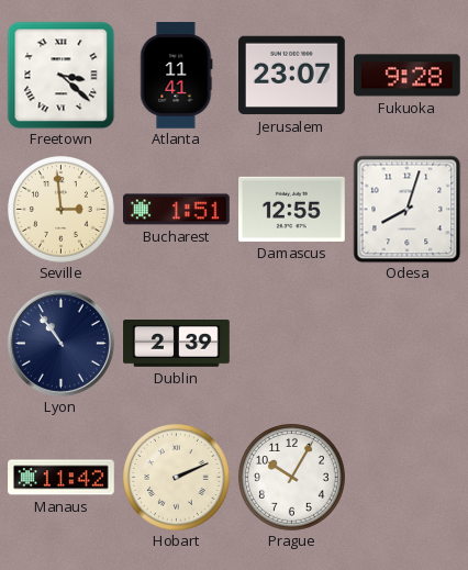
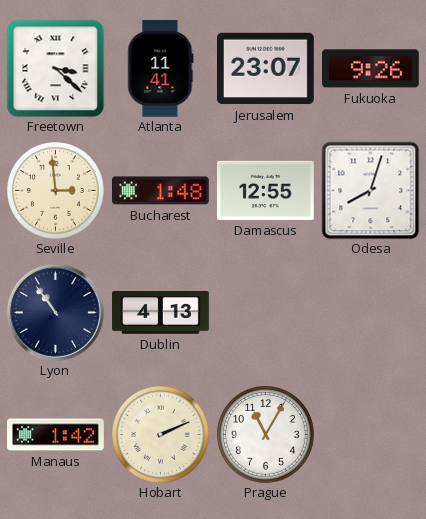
Fukuoka: 9:28 -> 9:26 (371, 69)
Bucharest: 1:51 -> 1:48 (161, 191)
Dublin: 2:39 -> 4:13 (161, 313)
Manaus: 11:42 -> 1:42 (56, 435)
Prague: 10:05 -> 11:05 (266, 435)
